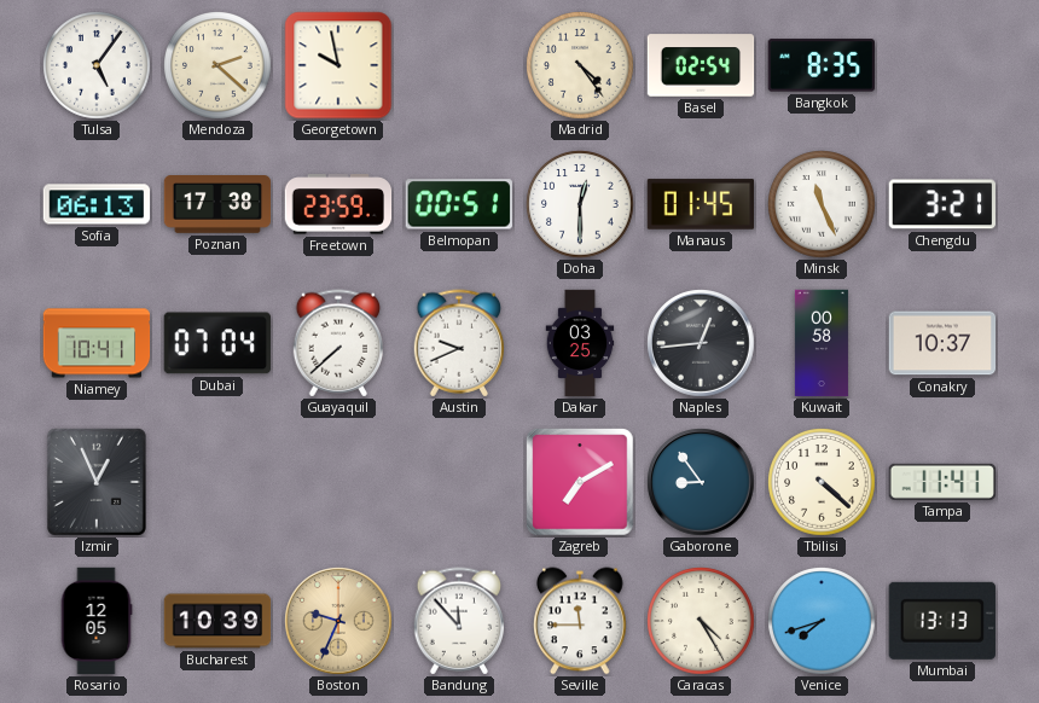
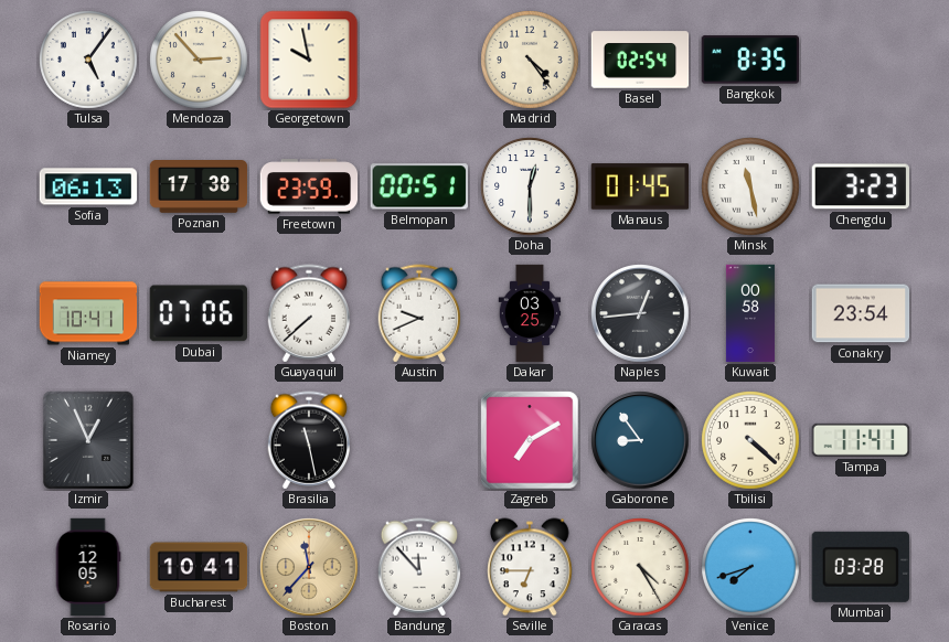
Mendoza: 2:22 -> 2:53 (199, 60)
Minsk: 11:26 -> 11:28 (750, 186)
Chengdu: 3:21 -> 3:23 (860, 186)
Dubai: 07:04 -> 07:06 (199, 313)
Conakry: 10:37 -> 23:54 (861, 313)
Brasilia: none -> 11:28 (309, 440)
Bucharest: 10:39 -> 10:41 (199, 567)
Boston: 9:34 -> 11:37 (309, 567)
Seville: 11:45 -> 6:45 (530, 567)
Mumbai: 13:13 -> 03:28 (861, 567)
